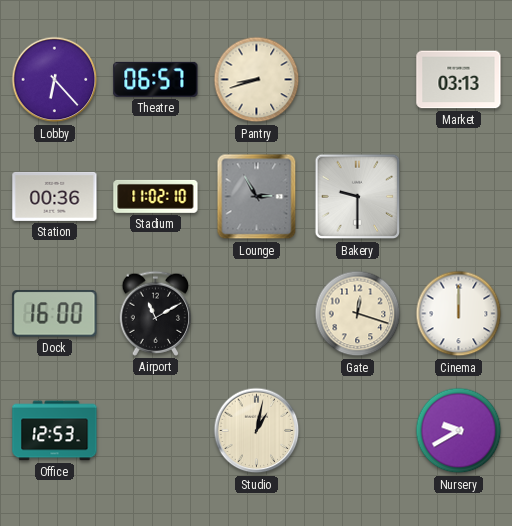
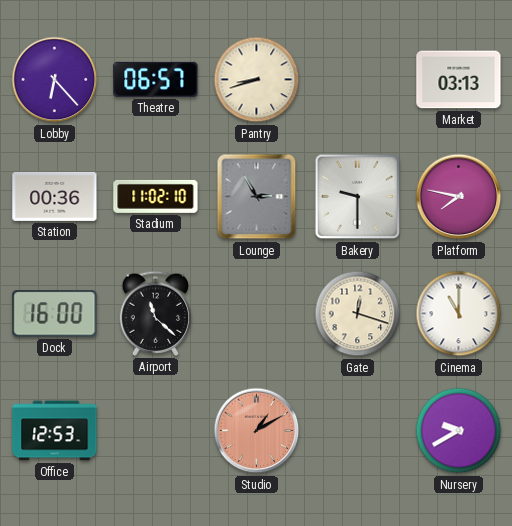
Platform: none -> 7:47 (459, 197)
Airport: 11:10 -> 11:22 (156, 313)
Cinema: 12:00 -> 11:00 (459, 314)
Studio: 1:02 -> 1:10 (257, 431)
Studio dial: cream -> salmon (257, 431)
